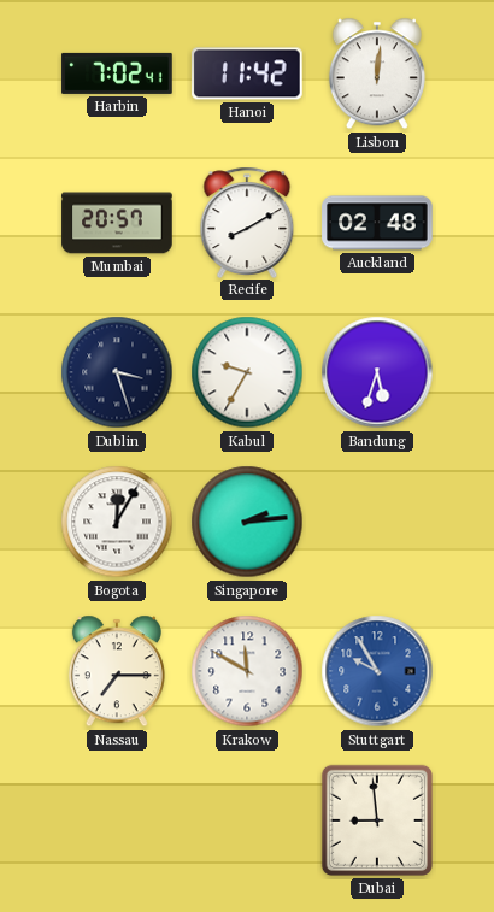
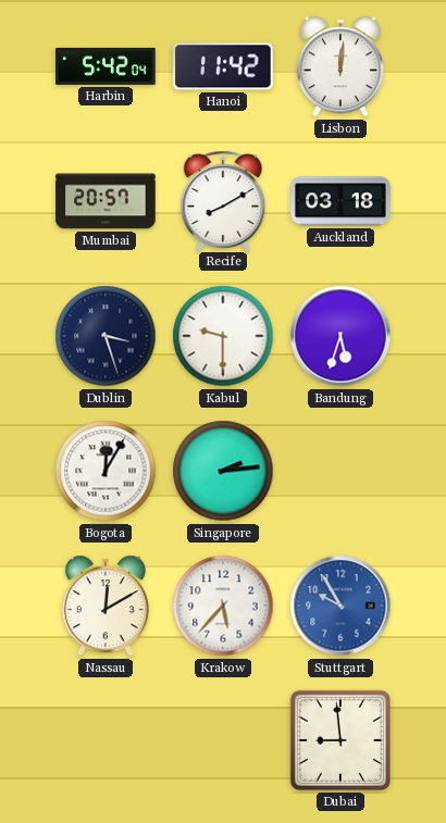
Harbin: 7:02 -> 5:42 (106, 66)
Auckland: 02:48 -> 03:18 (340, 201)
Kabul: 9:35 -> 9:30 (223, 336)
Nassau: 7:15 -> 12:10 (106, 606)
Krakow: 11:50 -> 5:37 (223, 606)
